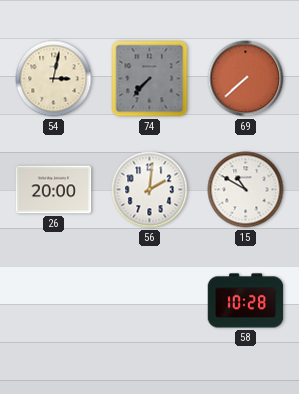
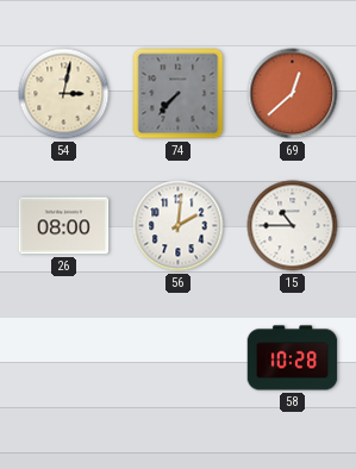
69: 7:38 -> 12:38 (293, 94)
26: 20:00 -> 08:00 (64, 226)
15: 10:50 -> 10:45 (293, 226)
